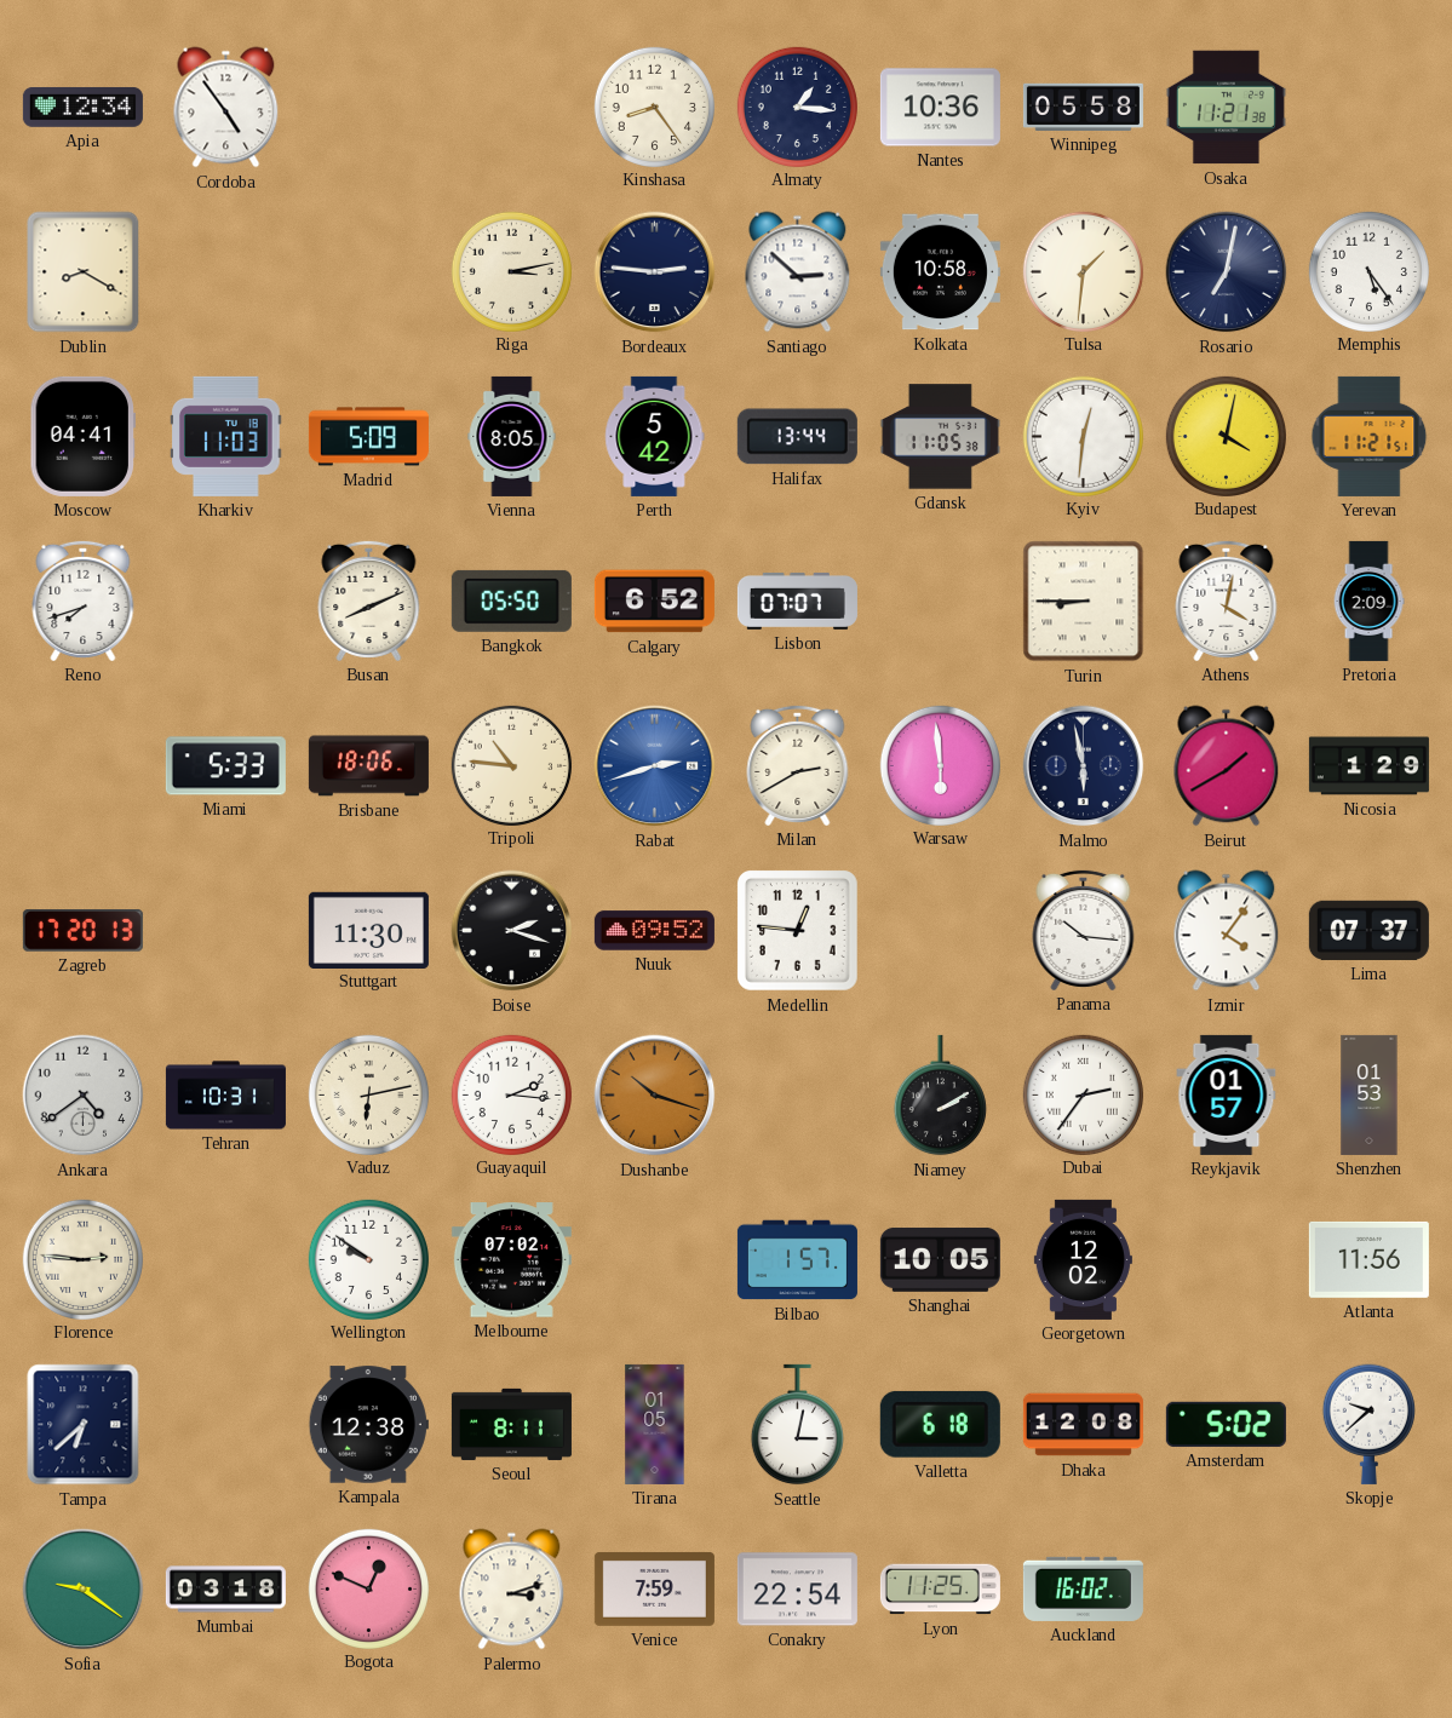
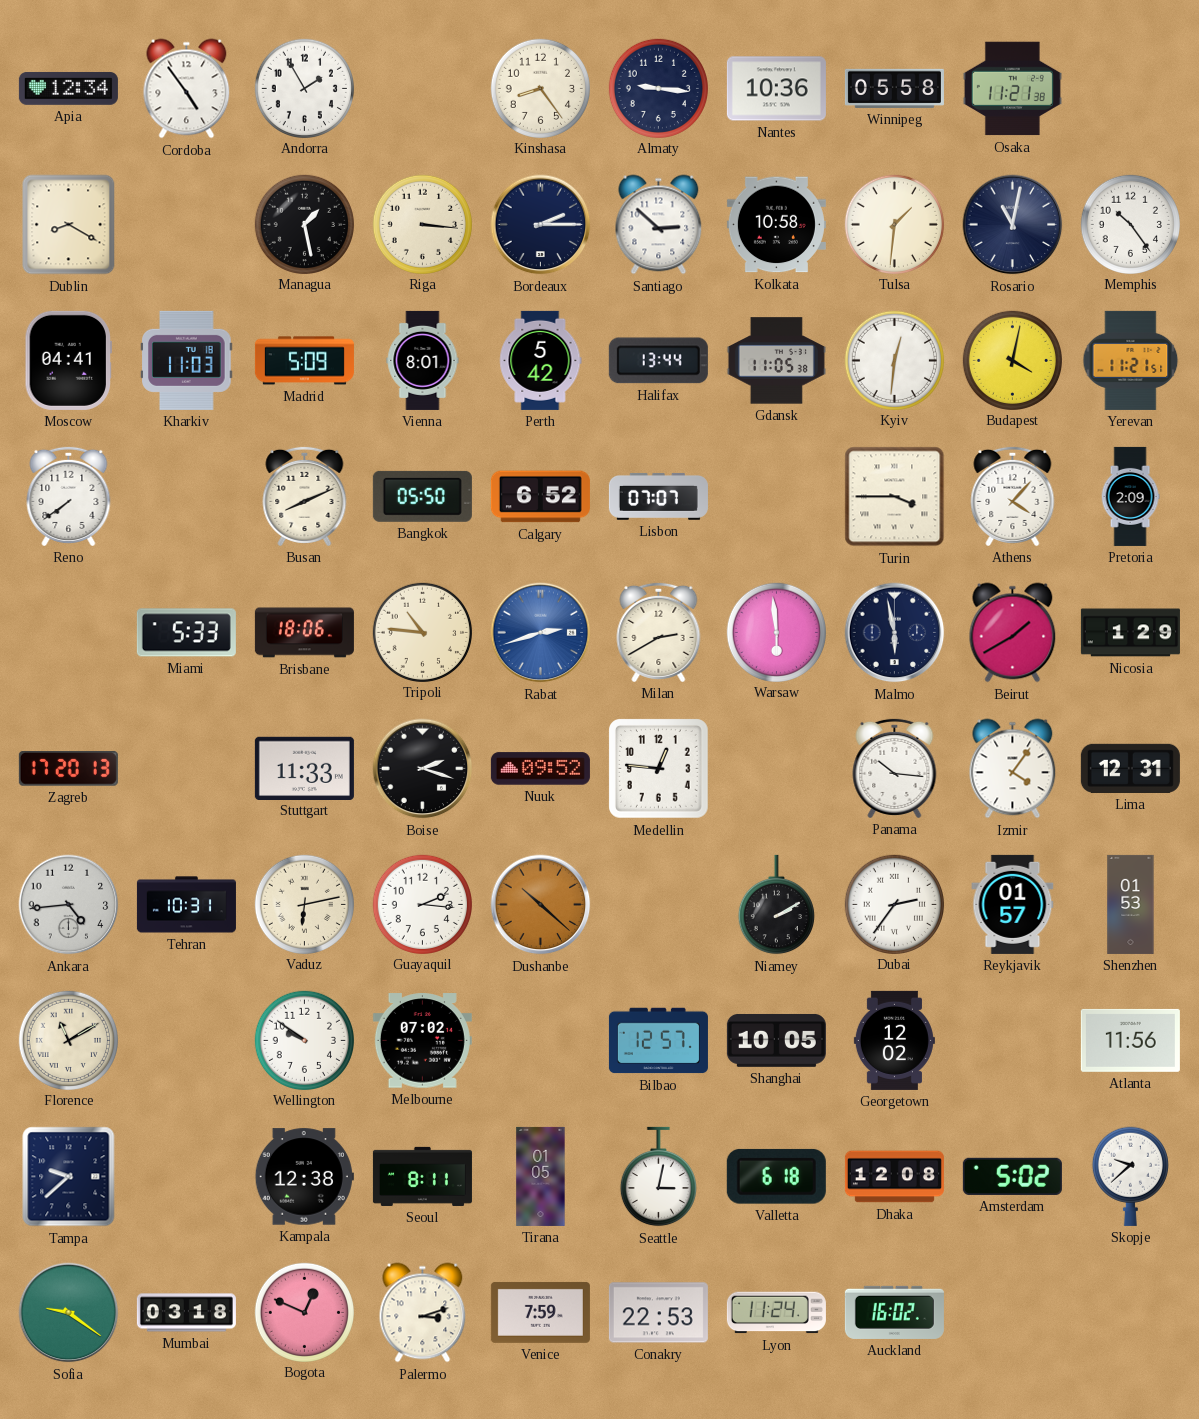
Andorra: none -> 1:55 (304, 88)
Almaty: 1:16 -> 9:16 (658, 88)
Managua: none -> 1:28 (304, 224)
Riga: 3:13 -> 3:16 (422, 224)
Bordeaux: 2:46 -> 2:15 (541, 225)
Rosario: 7:02 -> 11:02 (1013, 225)
Memphis: 5:24 -> 10:24 (1130, 224)
Vienna: 8:05 -> 8:01 (423, 360)
Reno: 7:42 -> 7:39 (69, 496)
Turin: 8:45 -> 3:45 (895, 497)
Athens: 4:02 -> 4:07 (1013, 496)
Stuttgart: 11:30 -> 11:33 (304, 768)
Lima: 07:37 -> 12:31 (1130, 768)
Ankara: 4:39 -> 4:44 (69, 905)
Dushanbe: 10:18 -> 10:22 (541, 905)
Florence: 2:46 -> 11:10 (68, 1040)
Bilbao: 1:57 -> 12:57 (658, 1041)
Tampa: 6:38 -> 9:38 (69, 1177)
Conakry: 22:54 -> 22:53 (658, 1313)
Lyon: 11:25 -> 11:24 (776, 1313)
